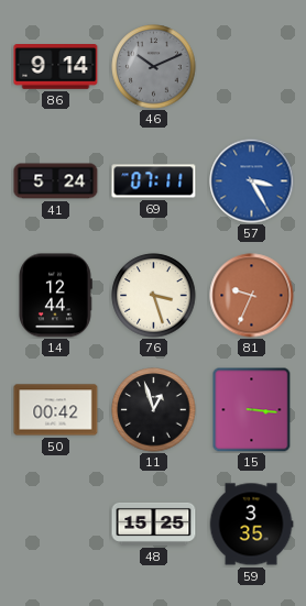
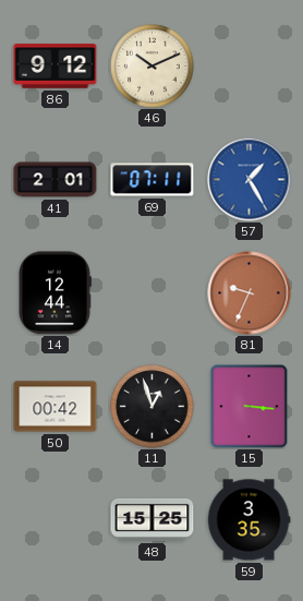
86: 9:14 -> 9:12 (56, 67)
46 dial: grey -> cream (153, 67)
41: 5:24 -> 2:01 (56, 180)
57: 3:25 -> 1:25 (250, 180)
76: 3:27 -> none (154, 296)
